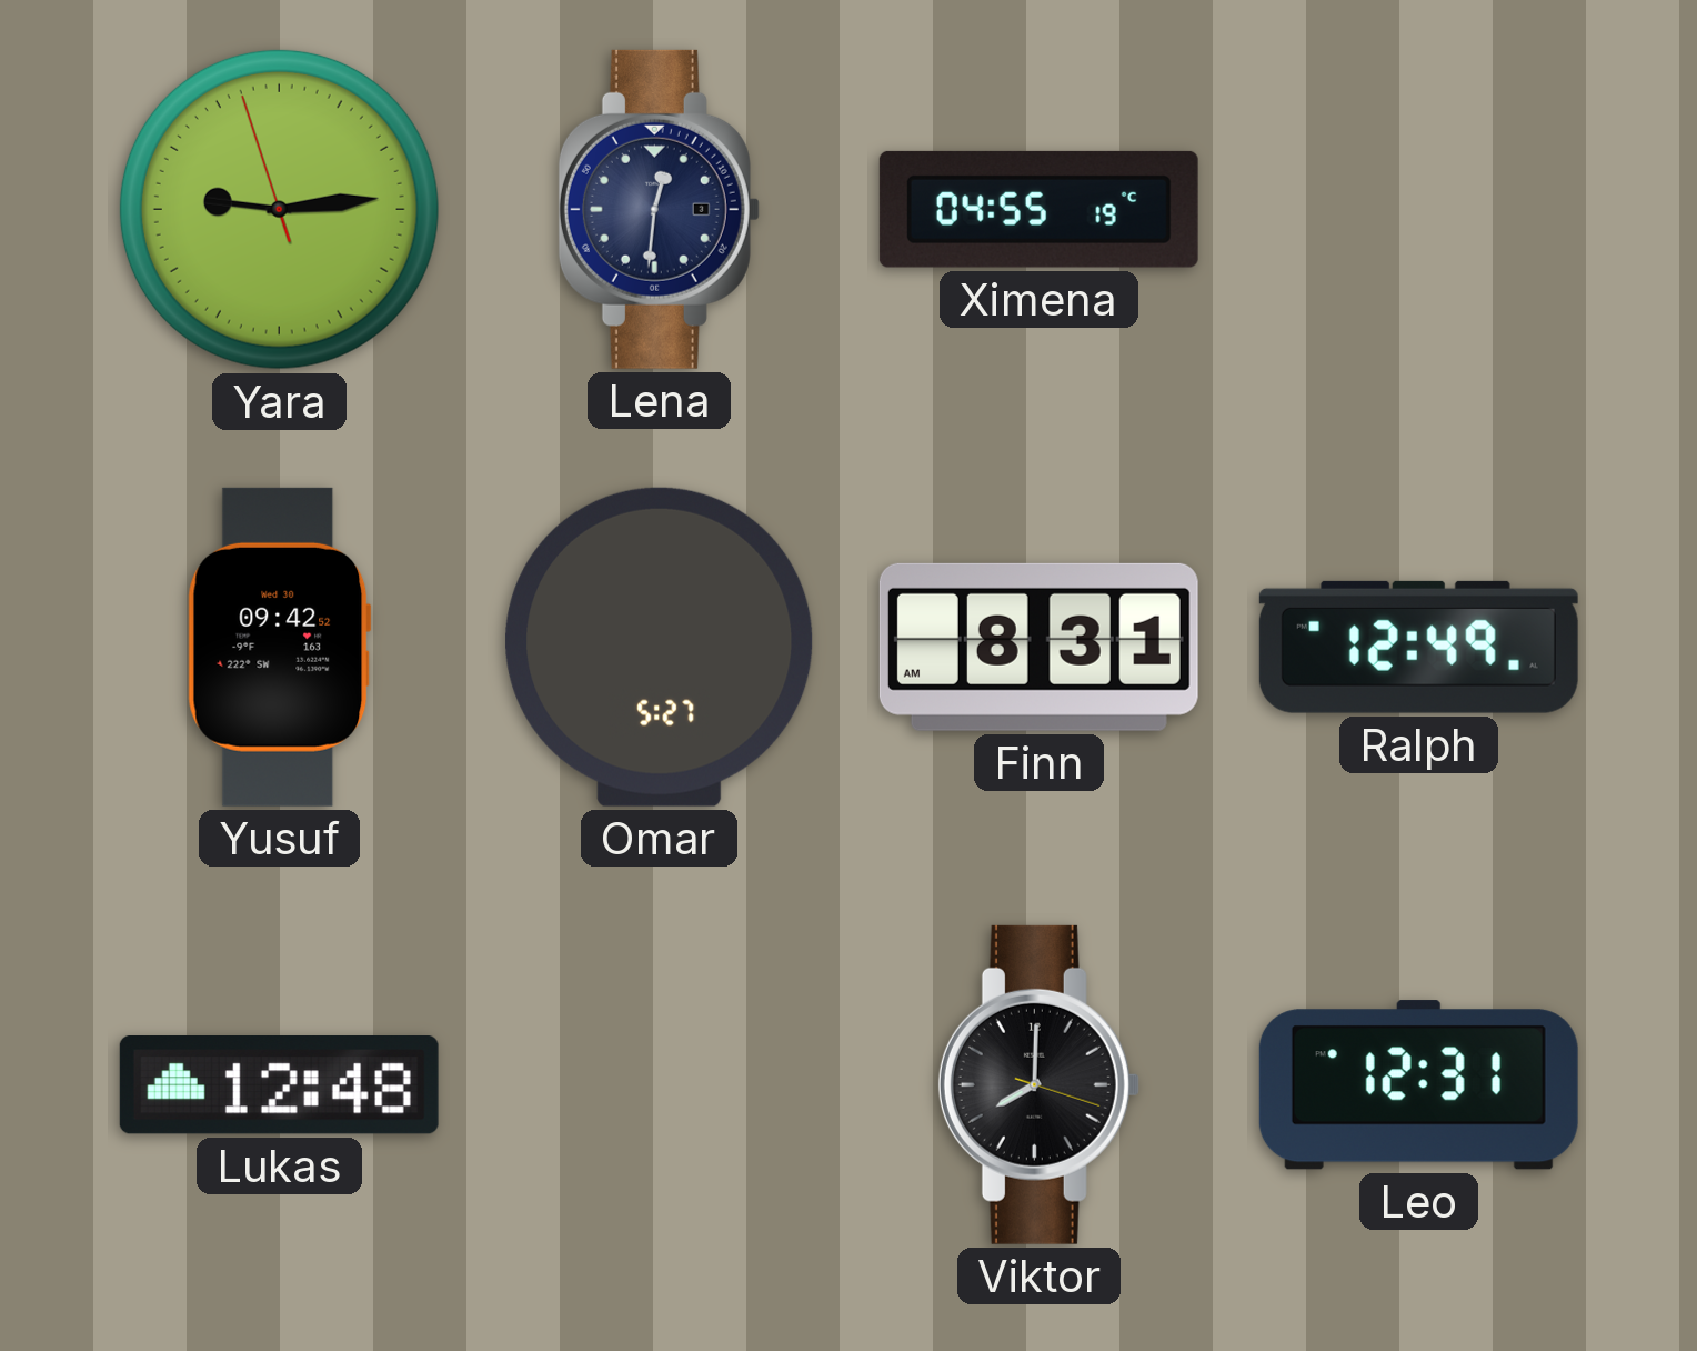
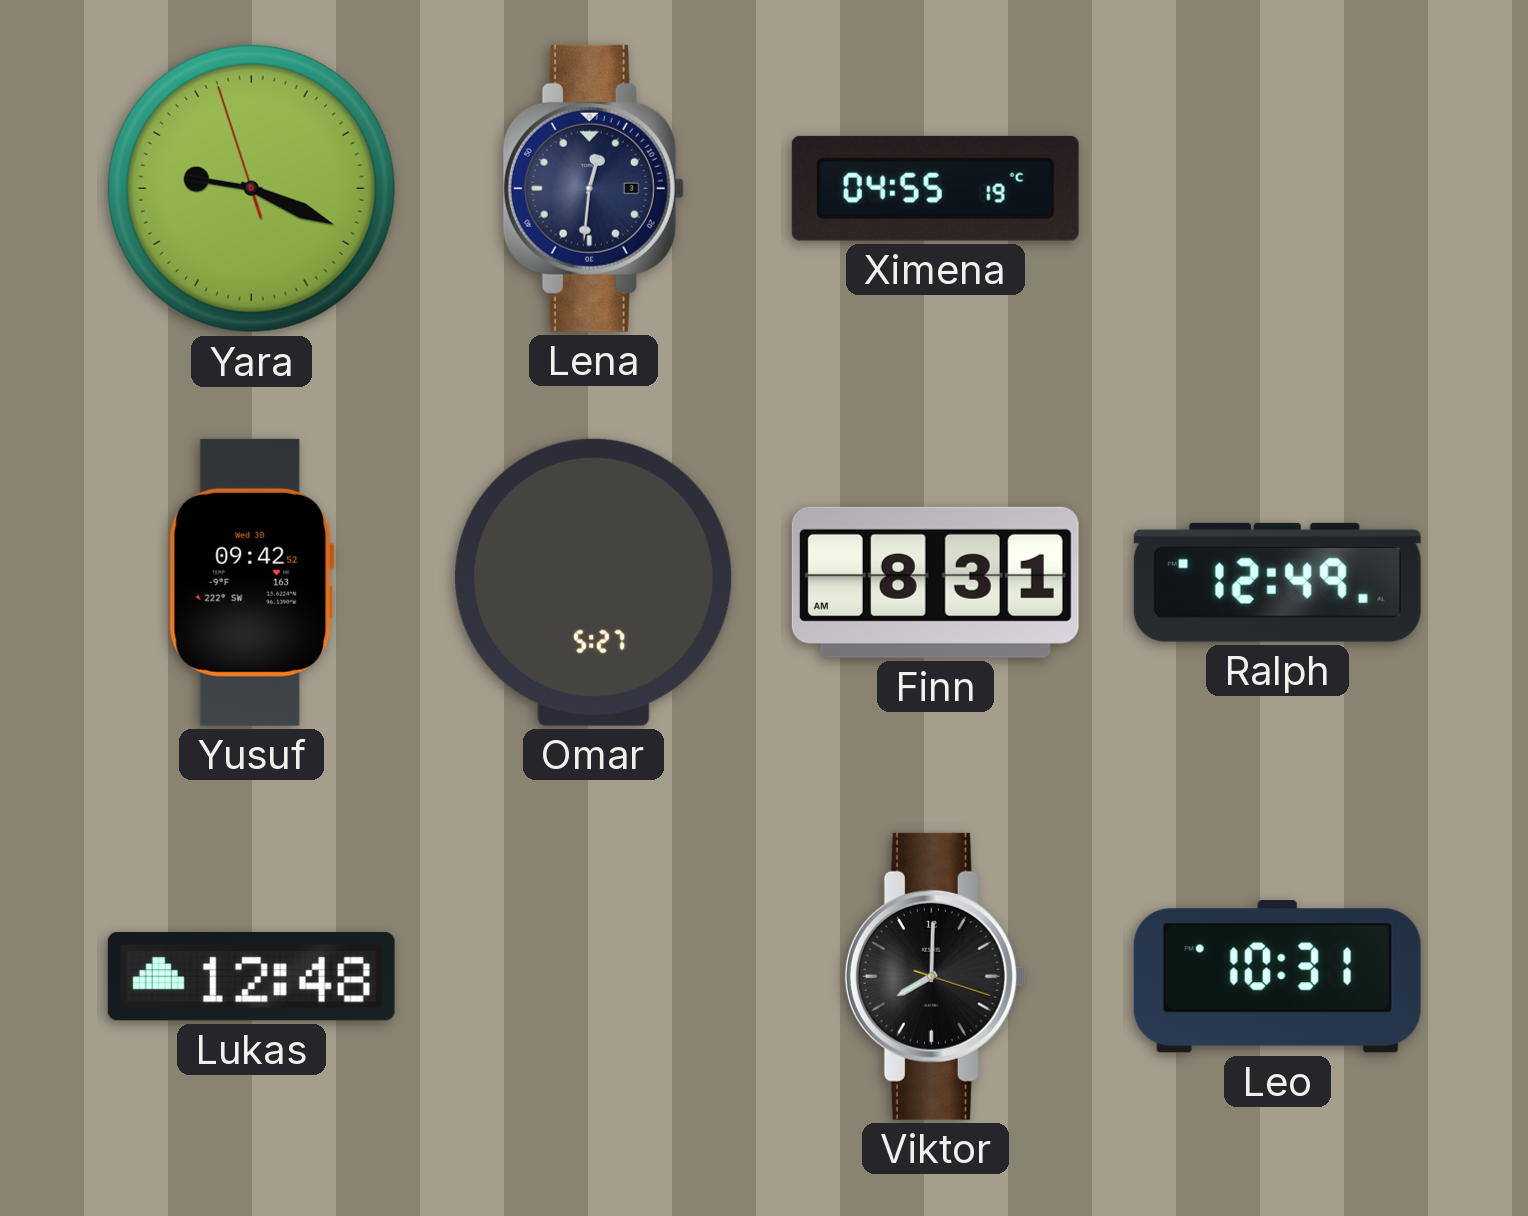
Yara: 9:13 -> 9:18 (251, 188)
Leo: 12:31 -> 10:31 (1277, 977)
